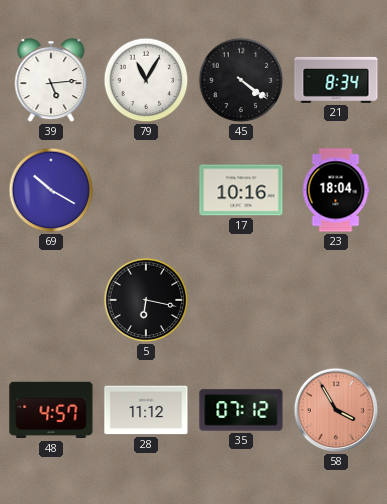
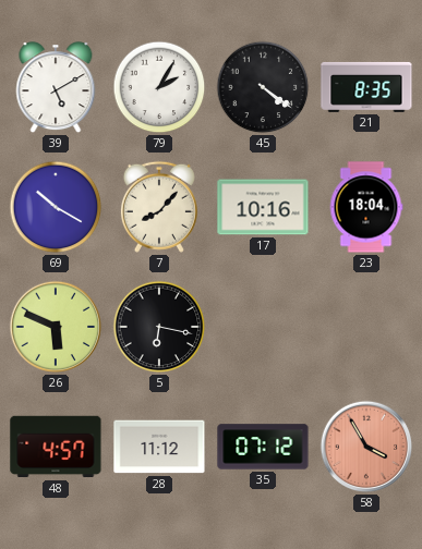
39: 5:14 -> 5:10 (56, 88)
79: 11:05 -> 2:05 (159, 87)
21: 8:34 -> 8:35 (366, 87)
7: none -> 8:07 (159, 207)
26: none -> 5:49 (56, 327)
